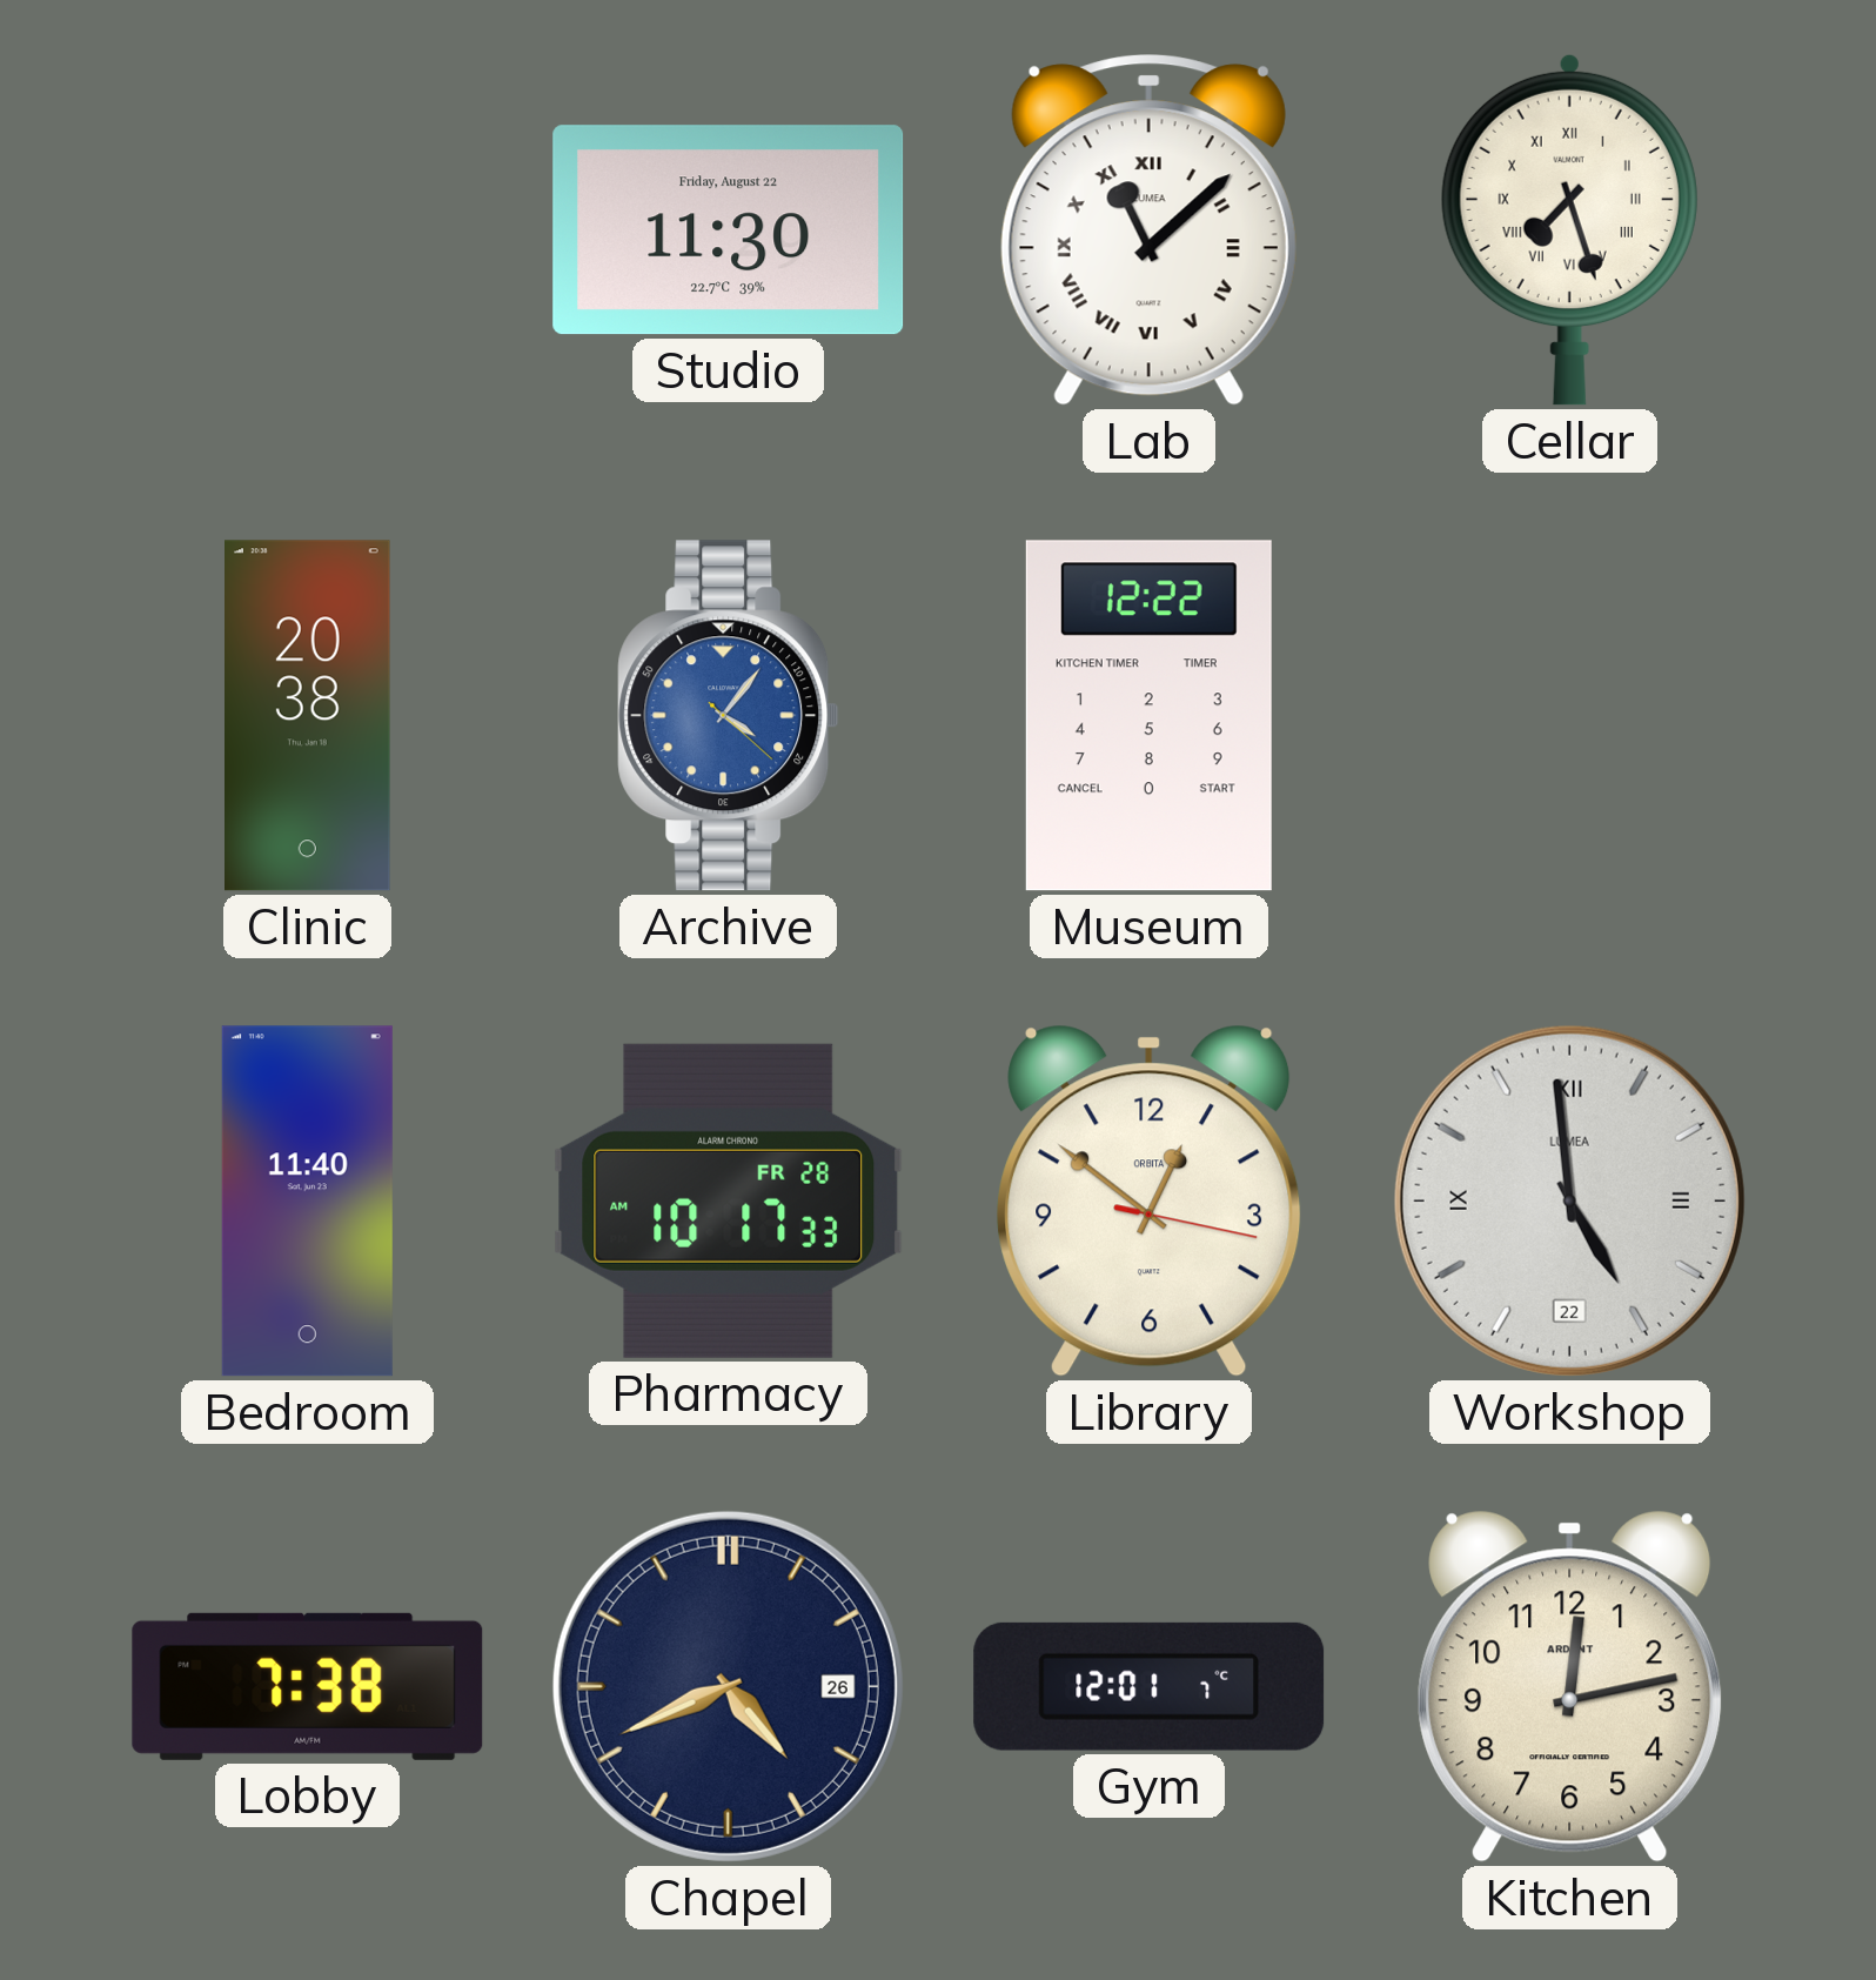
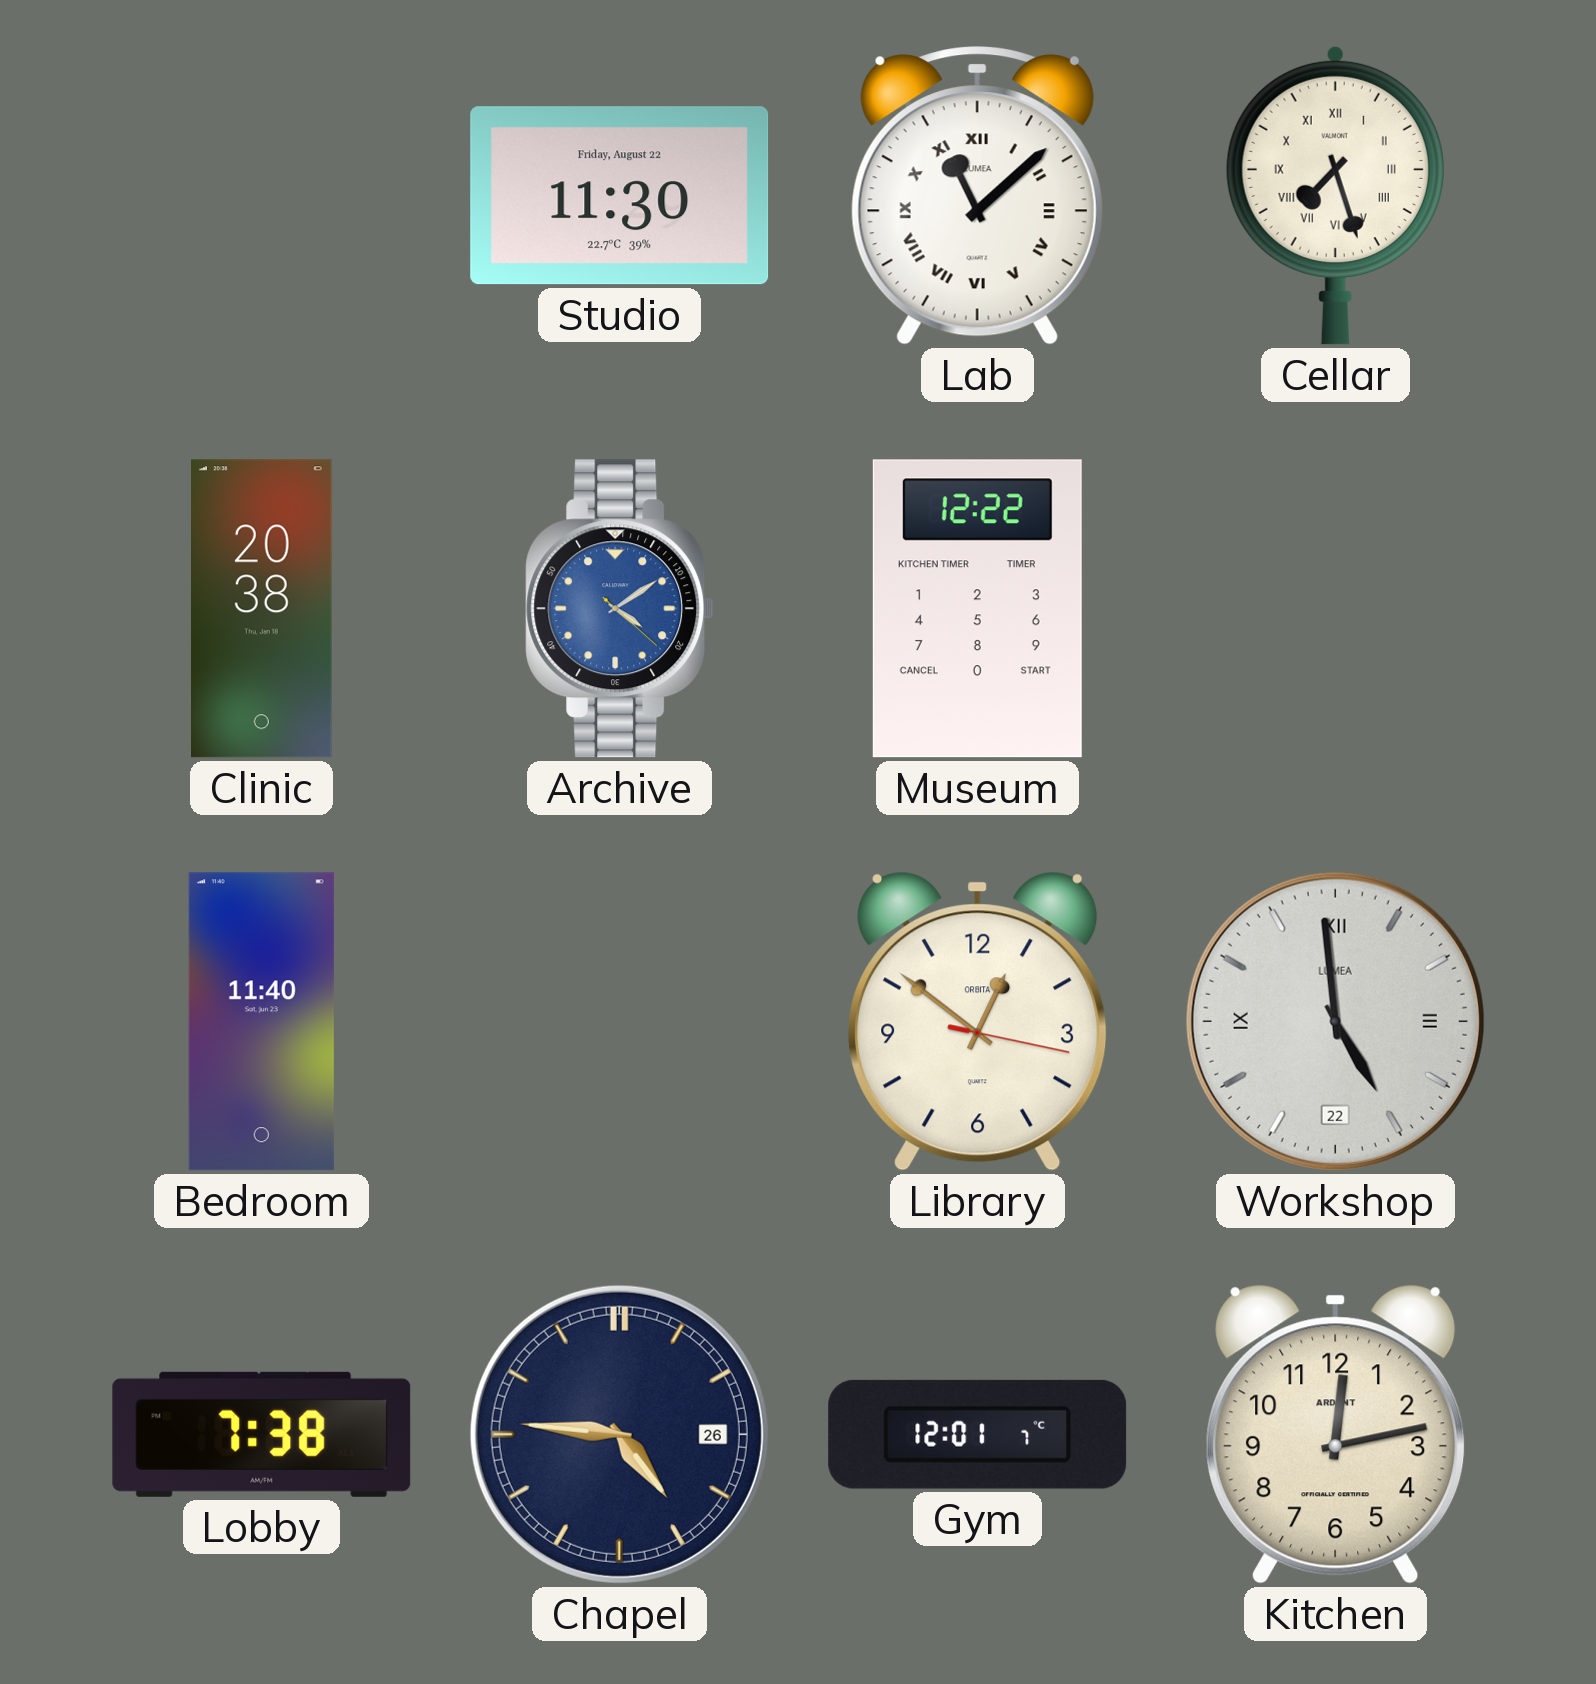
Archive: 4:06 -> 4:09 (620, 609)
Pharmacy: 10:17 -> none (729, 1200)
Chapel: 4:41 -> 4:46 (619, 1434)
